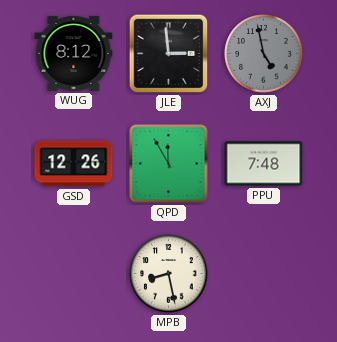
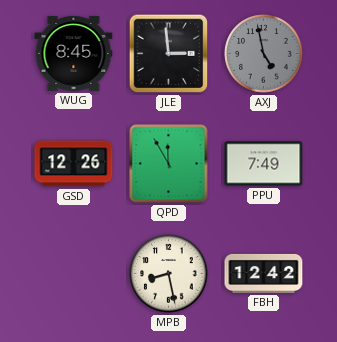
WUG: 8:12 -> 8:45 (74, 53)
PPU: 7:48 -> 7:49 (264, 164)
FBH: none -> 12:42 (264, 273)
